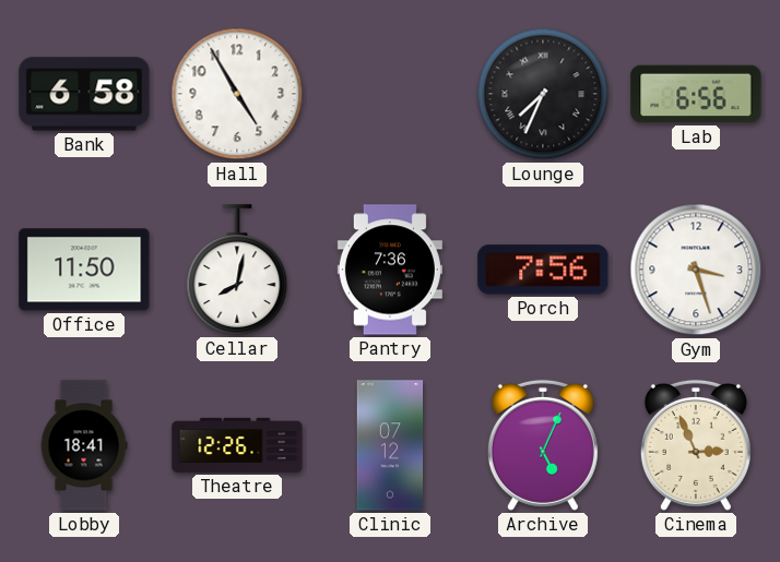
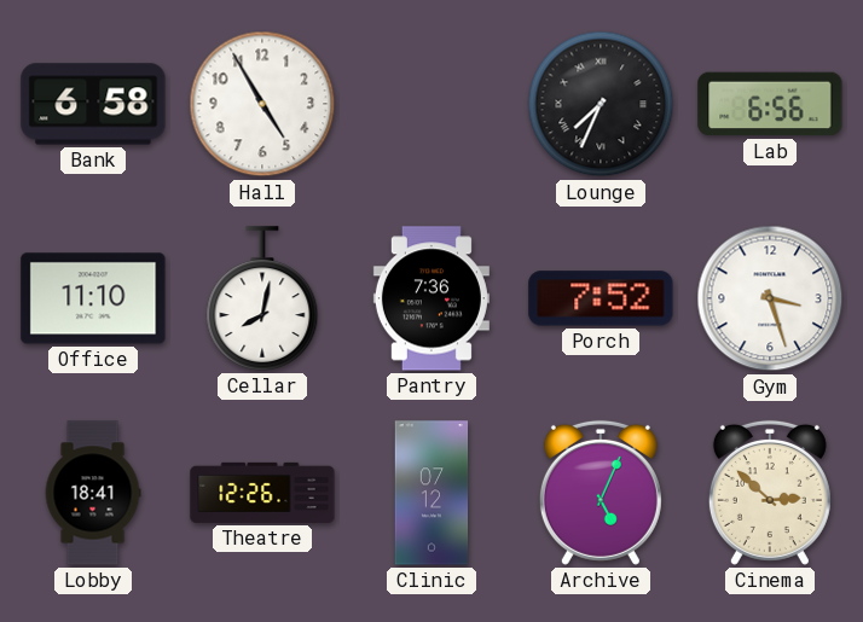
Office: 11:50 -> 11:10 (93, 298)
Porch: 7:56 -> 7:52 (601, 298)
Cinema: 2:56 -> 2:52 (770, 493)
